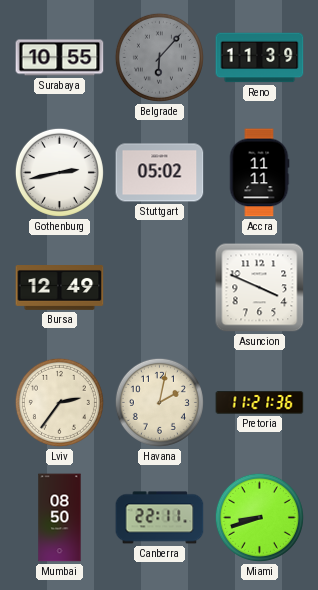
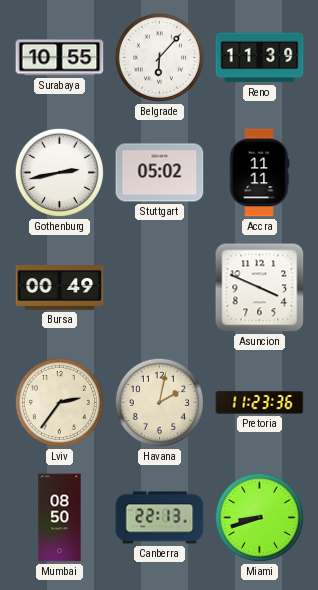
Belgrade dial: grey -> white (159, 57)
Bursa: 12:49 -> 00:49 (60, 288)
Pretoria: 11:21 -> 11:23 (260, 403)
Canberra: 22:11 -> 22:13 (160, 518)
